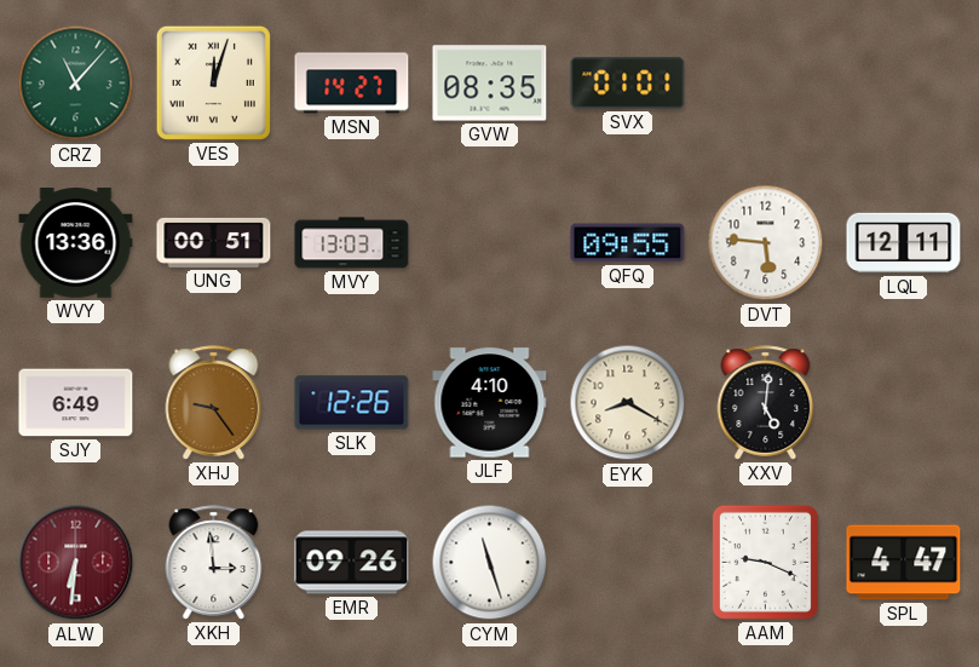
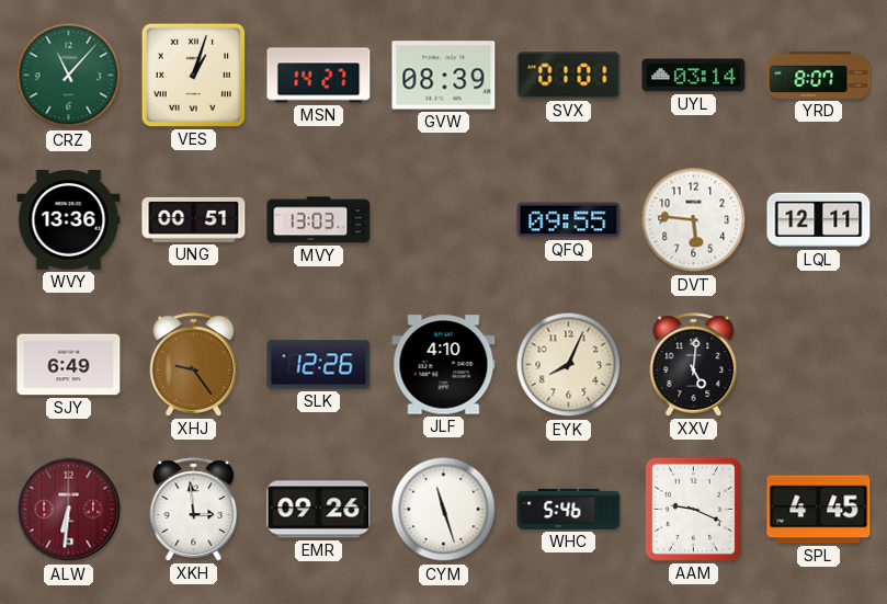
VES: 12:03 -> 1:03 (193, 75)
GVW: 08:35 -> 08:39 (444, 76)
UYL: none -> 03:14 (694, 76)
YRD: none -> 8:07 (819, 75)
EYK: 8:20 -> 8:04 (569, 365)
WHC: none -> 5:46 (569, 509)
SPL: 4:47 -> 4:45 (819, 510)
